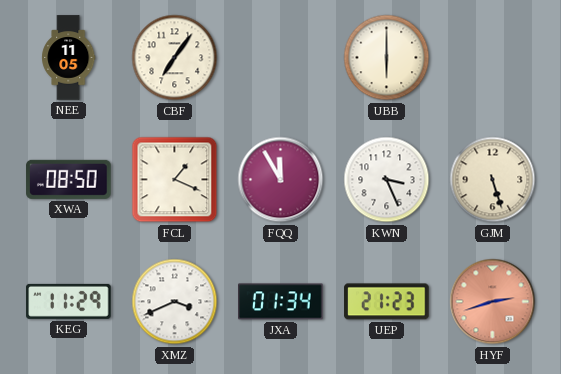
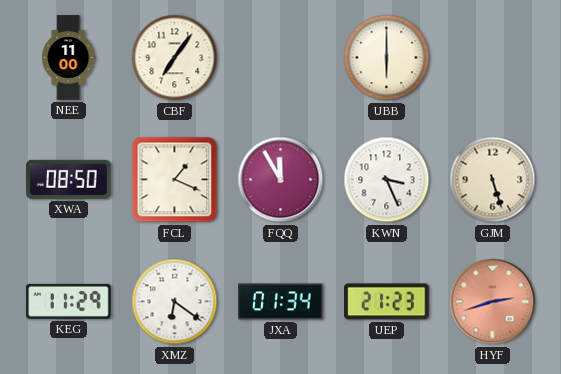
NEE: 11:05 -> 11:00 (69, 58)
XMZ: 3:41 -> 6:21 (175, 302)
